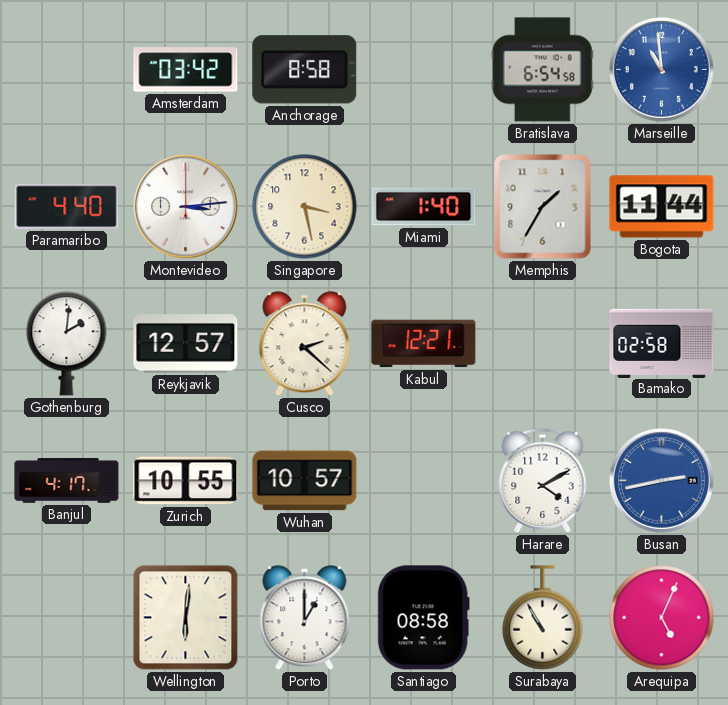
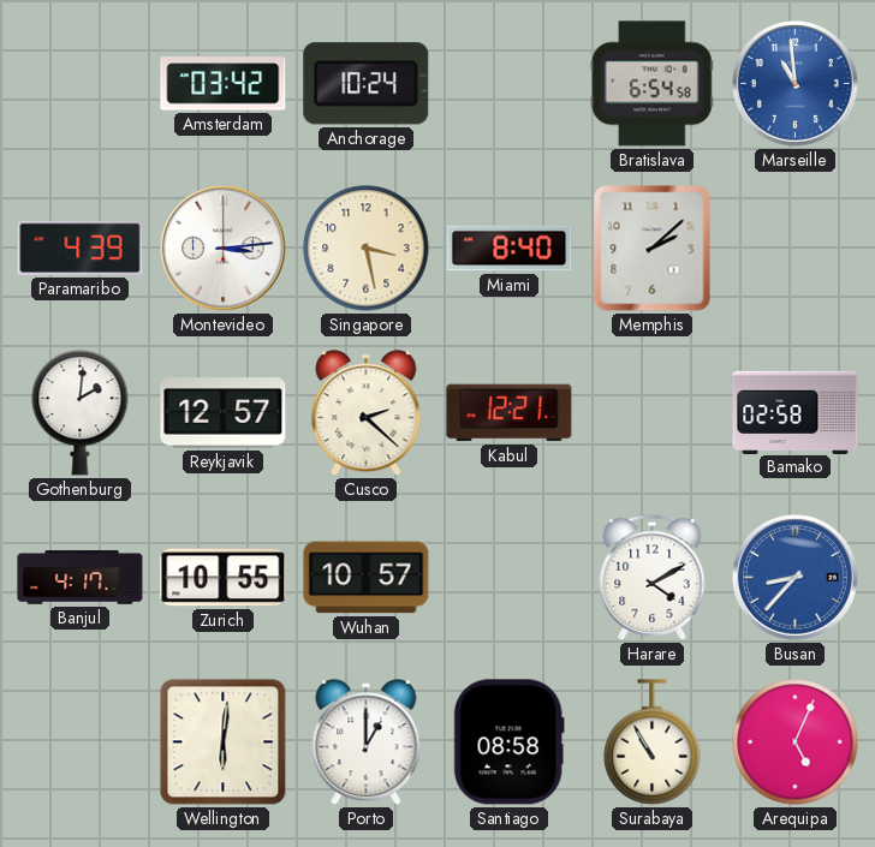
Anchorage: 8:58 -> 10:24 (367, 84)
Paramaribo: 4:40 -> 4:39 (81, 247)
Miami: 1:40 -> 8:40 (510, 249)
Memphis: 1:35 -> 2:08 (653, 249)
Bogota: 11:44 -> none (662, 207)
Busan: 2:43 -> 8:37 (796, 578)
